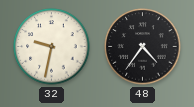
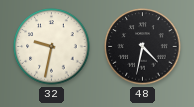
48: 4:36 -> 4:32 (143, 47)
